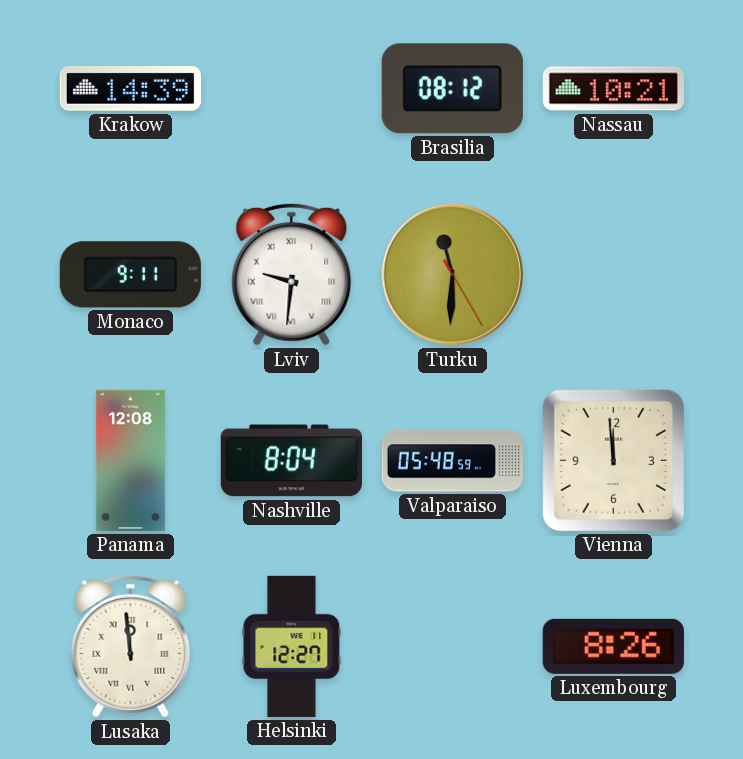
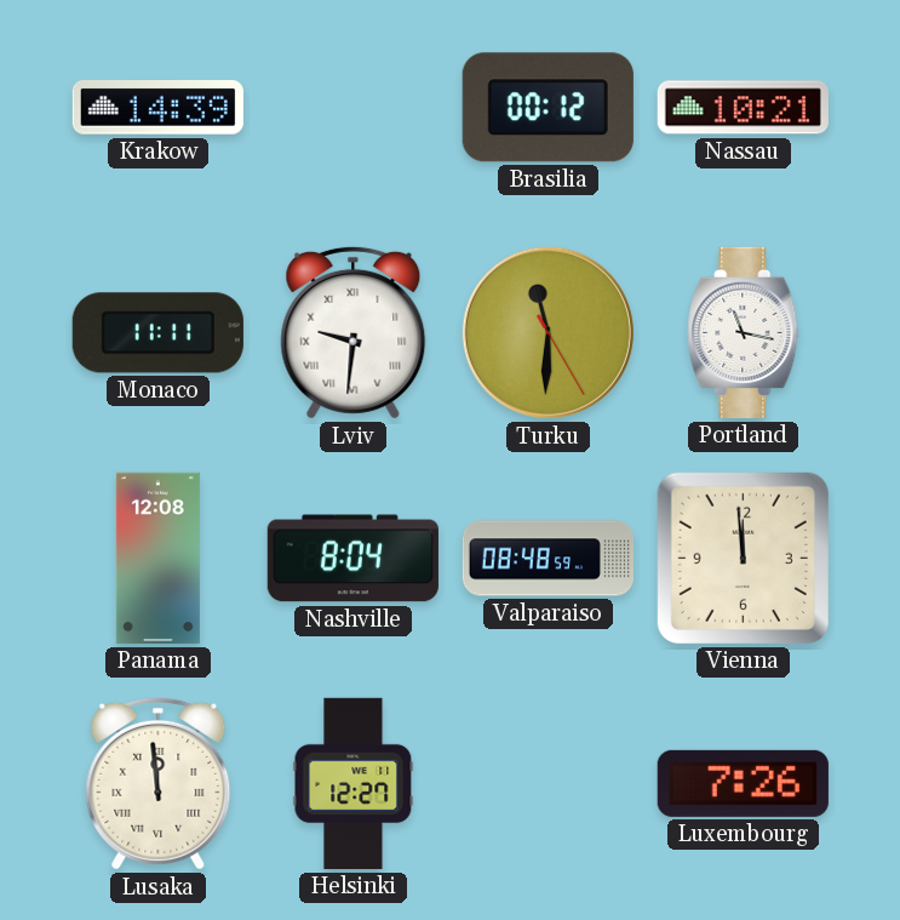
Brasilia: 08:12 -> 00:12 (548, 108)
Monaco: 9:11 -> 11:11 (157, 333)
Portland: none -> 11:17 (744, 332)
Valparaiso: 05:48 -> 08:48 (548, 559)
Luxembourg: 8:26 -> 7:26 (743, 783)
